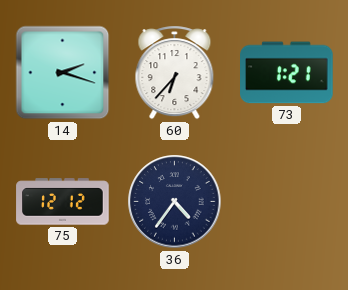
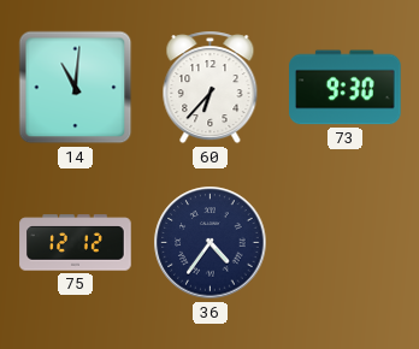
14: 2:18 -> 11:01 (76, 88)
73: 1:21 -> 9:30 (346, 88)
